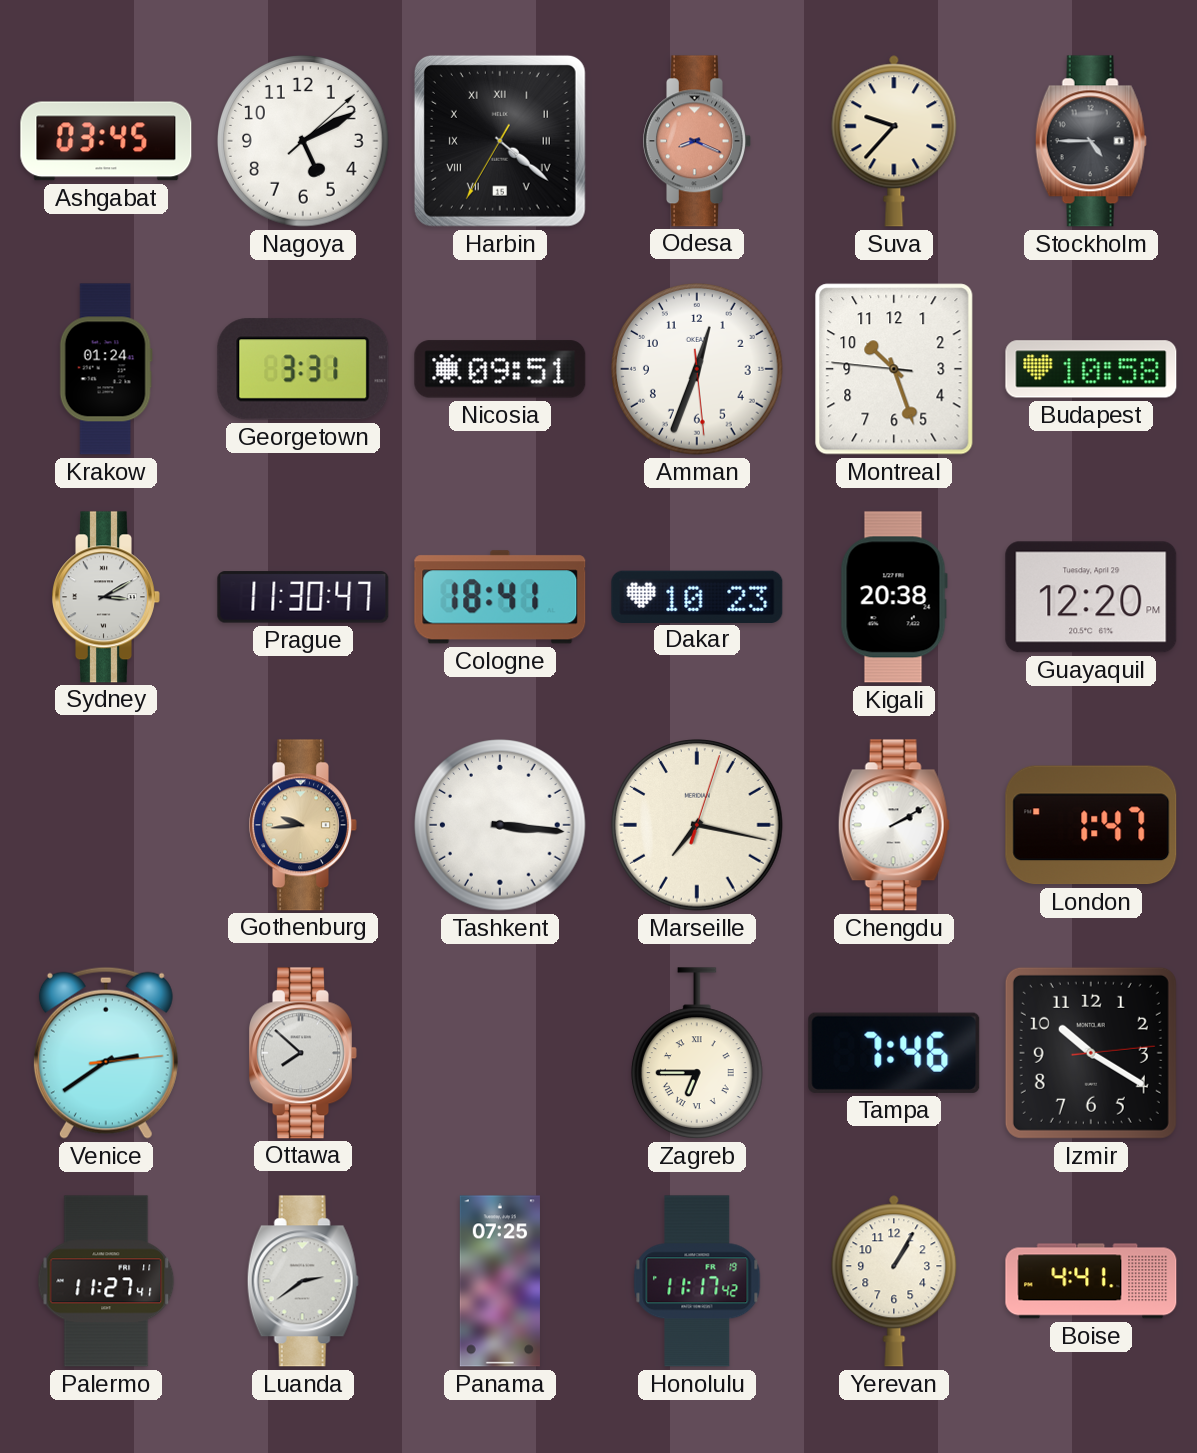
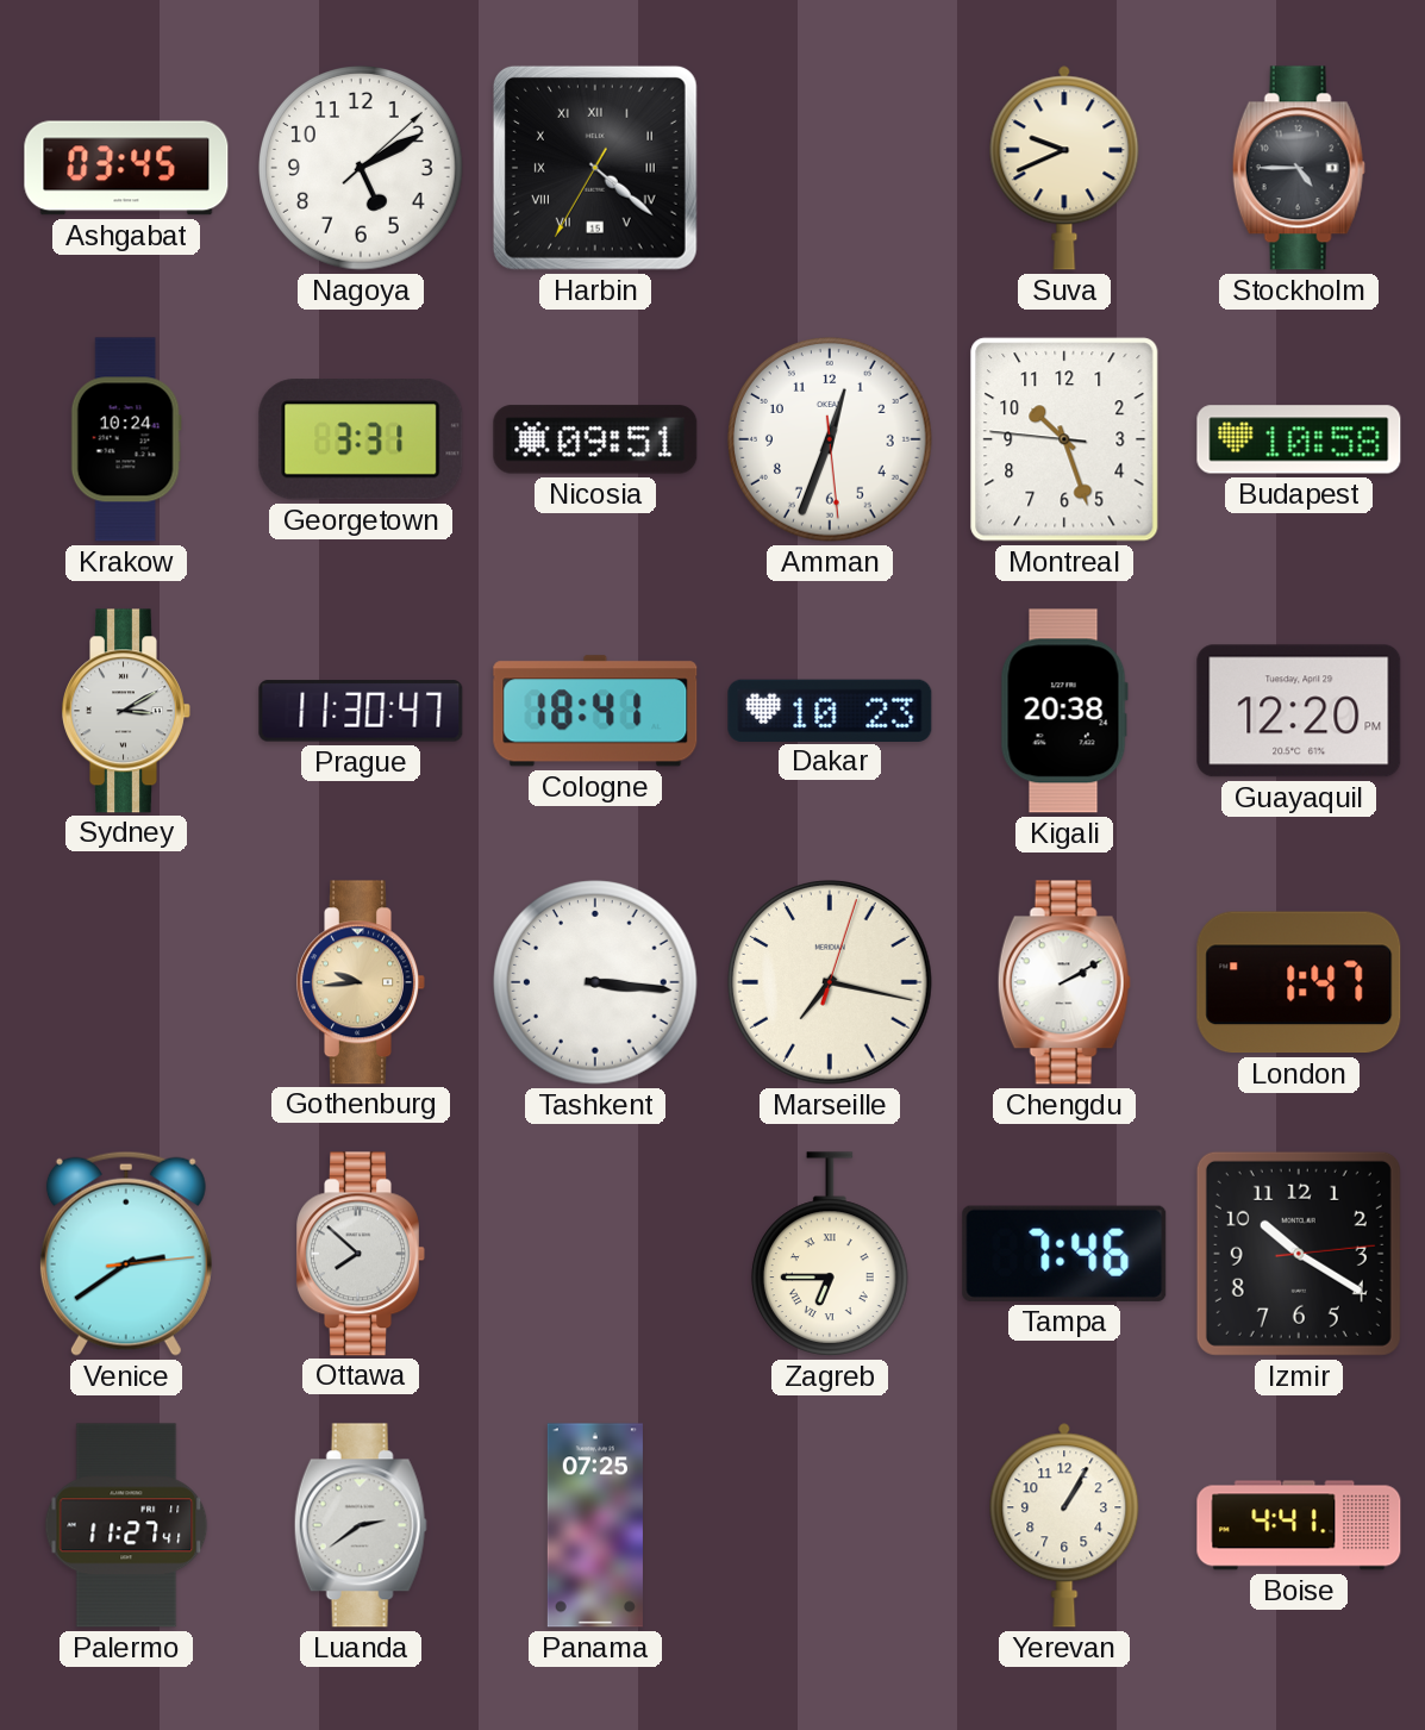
Odesa: 8:19 -> none (698, 141)
Suva: 9:37 -> 9:41 (1064, 168)
Krakow: 01:24 -> 10:24 (126, 439)
Honolulu: 11:17 -> none (697, 1281)
